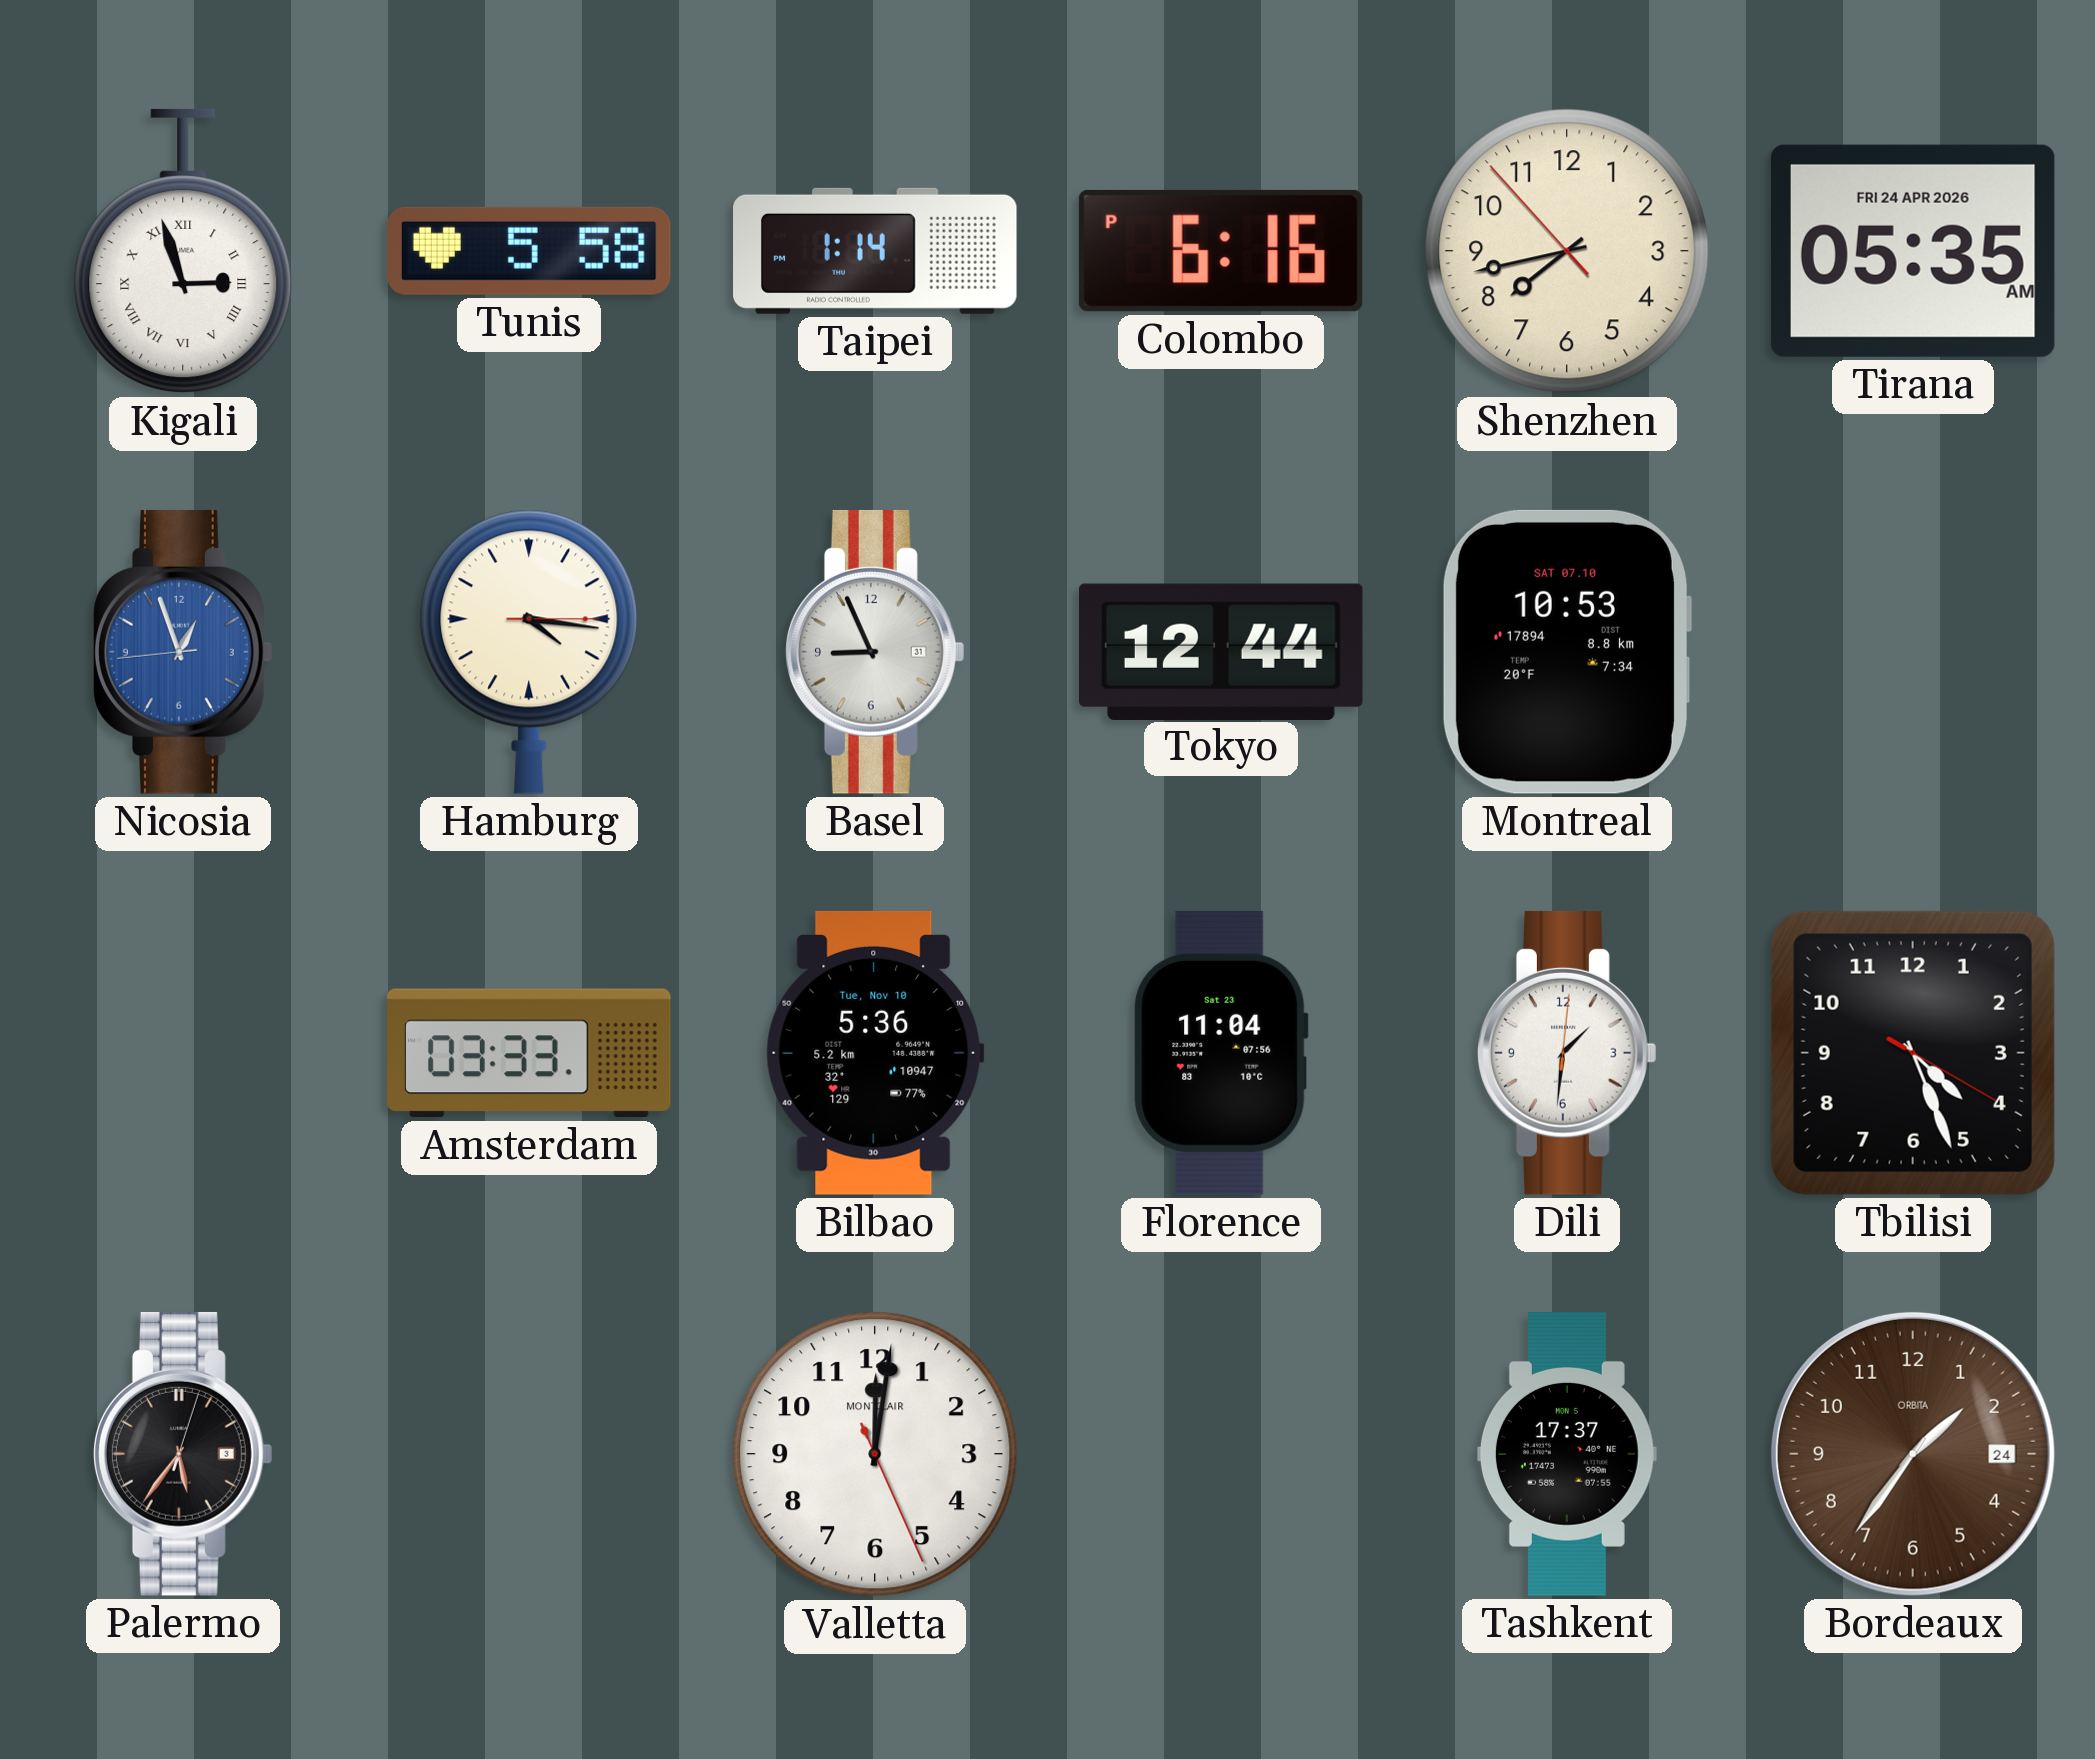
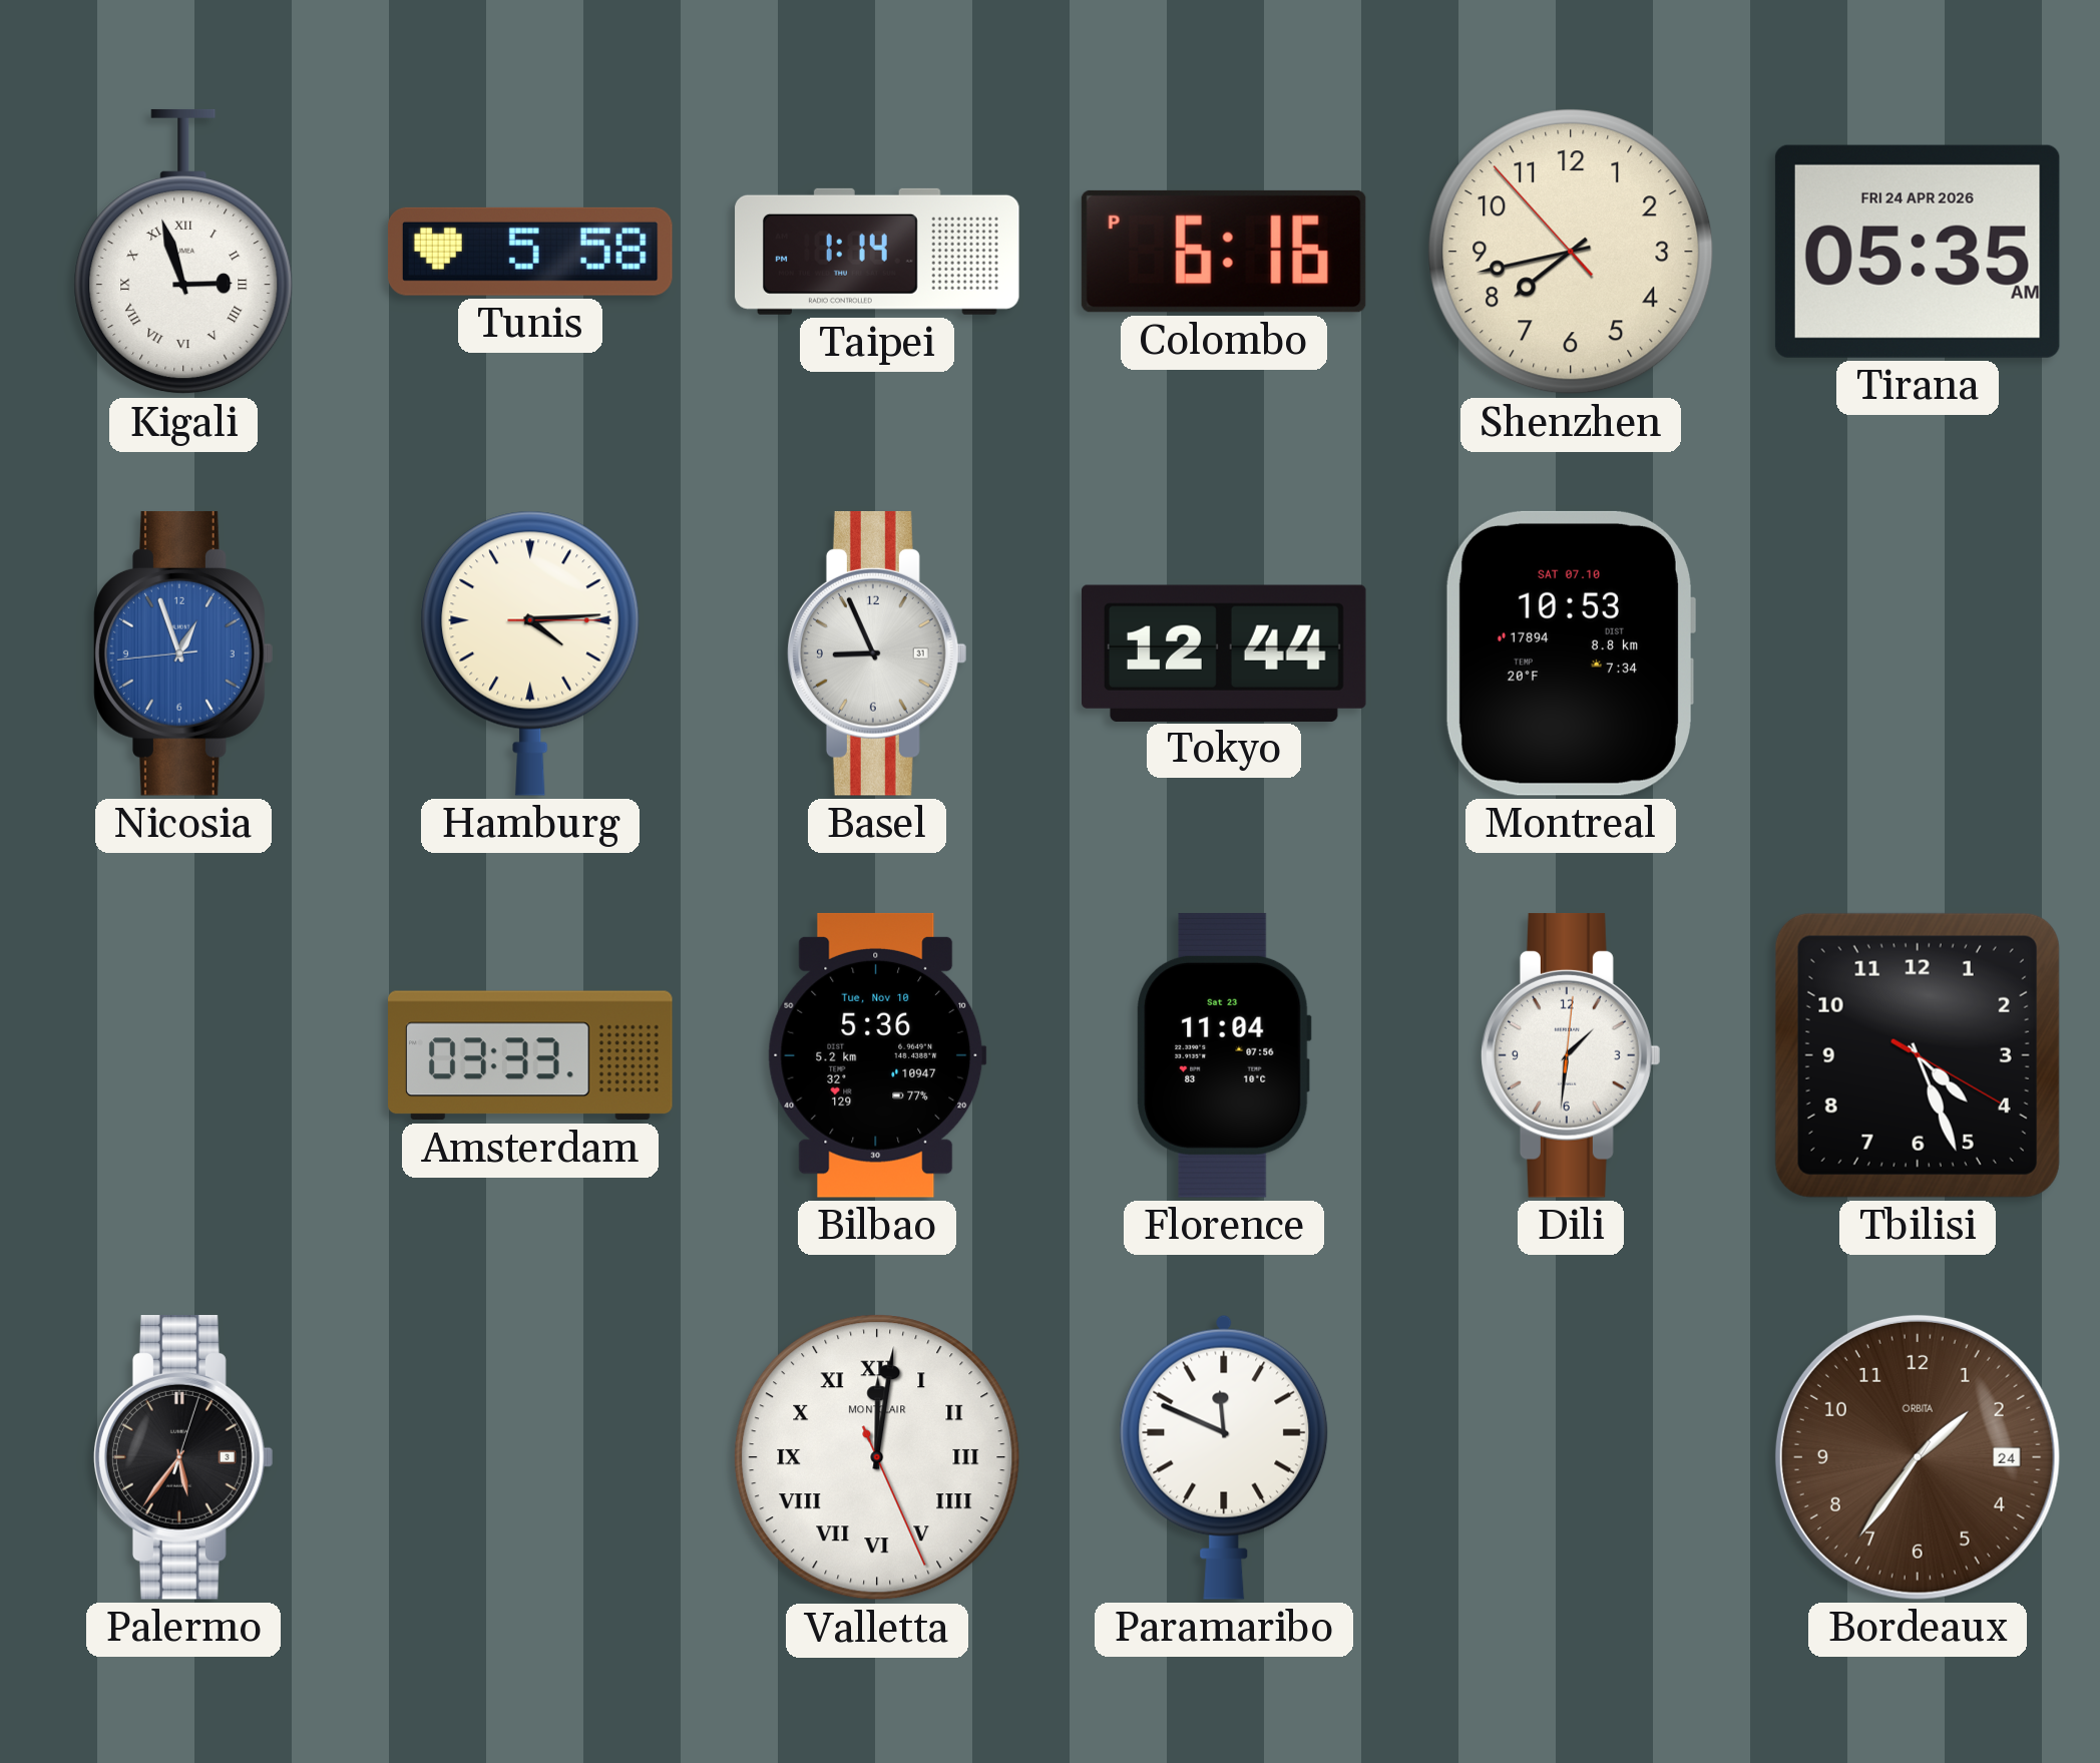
Hamburg: 4:16 -> 4:14 (530, 653)
Valletta numerals: Arabic -> Roman (877, 1457)
Paramaribo: none -> 11:49 (1224, 1457)
Tashkent: 17:37 -> none (1567, 1454)
